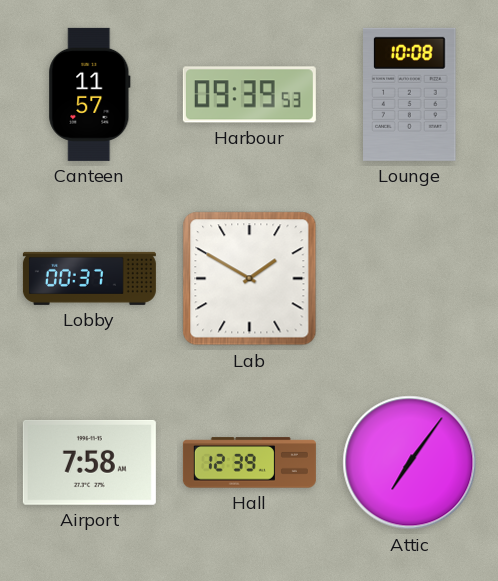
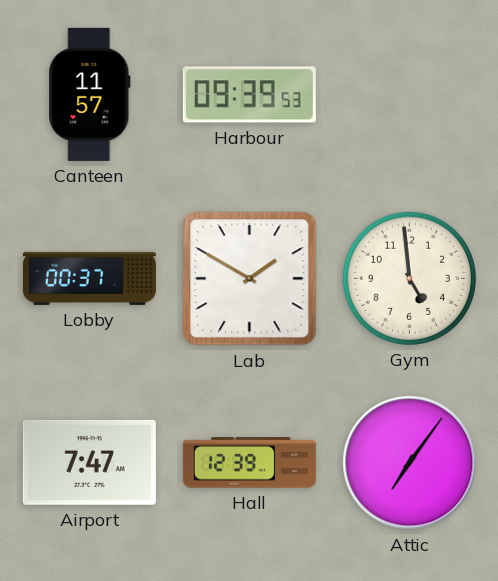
Lounge: 10:08 -> none (410, 94)
Gym: none -> 4:59 (409, 278)
Airport: 7:58 -> 7:47 (89, 462)
